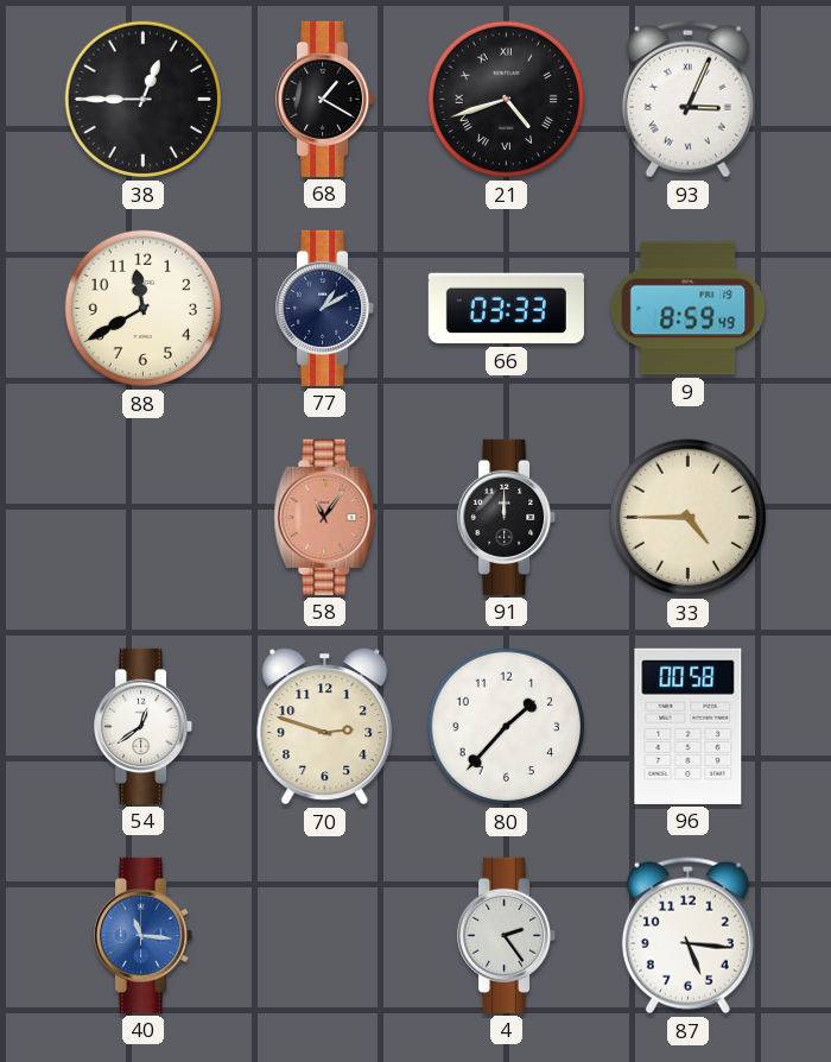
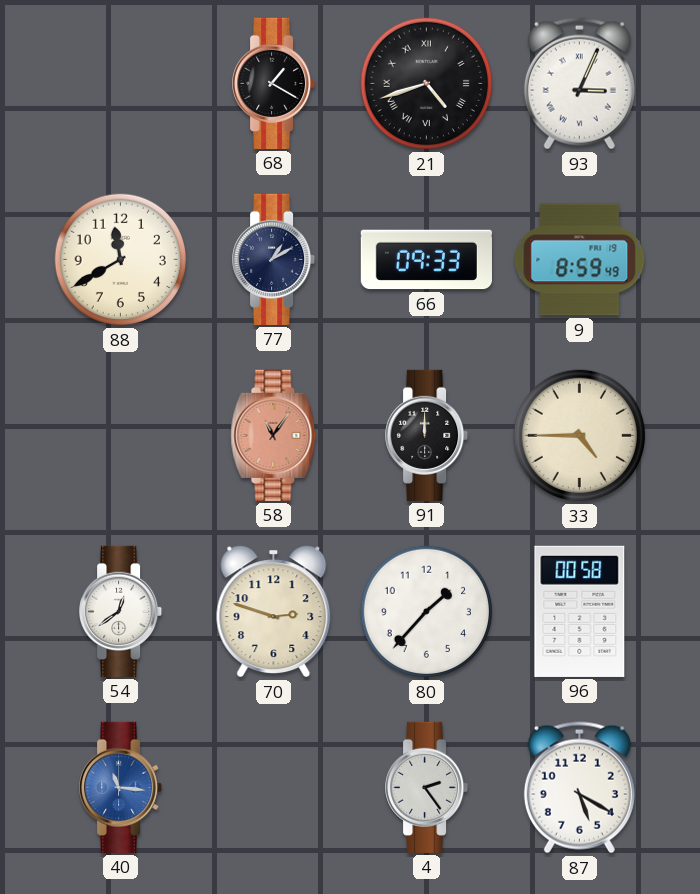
38: 12:45 -> none (144, 100)
66: 03:33 -> 09:33 (426, 260)
87: 5:16 -> 5:20 (579, 788)
